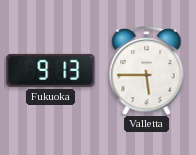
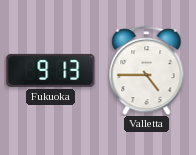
Valletta: 5:45 -> 4:45 (147, 71)
